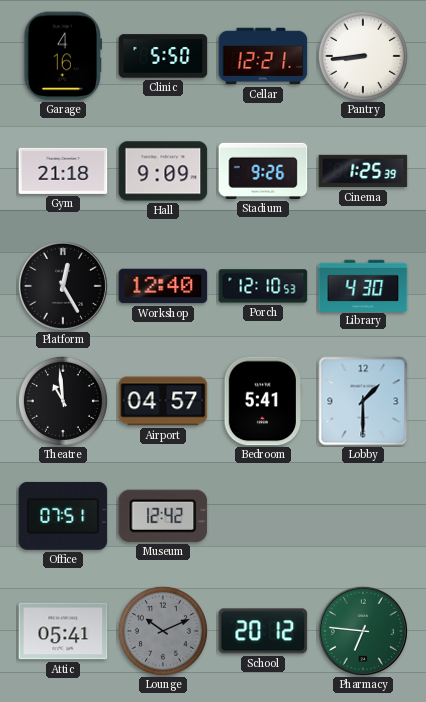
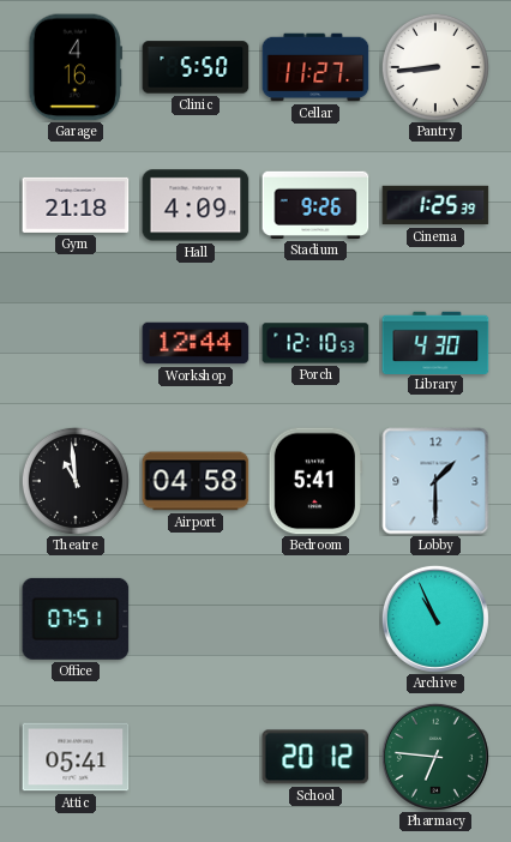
Cellar: 12:21 -> 11:27 (315, 67)
Hall: 9:09 -> 4:09 (196, 205)
Platform: 12:25 -> none (63, 286)
Workshop: 12:40 -> 12:44 (196, 343)
Airport: 04:57 -> 04:58 (196, 481)
Museum: 12:42 -> none (163, 516)
Archive: none -> 10:56 (435, 619)
Lounge: 10:11 -> none (163, 631)
